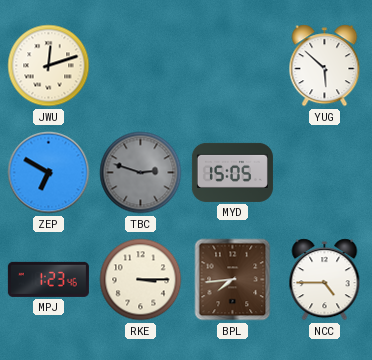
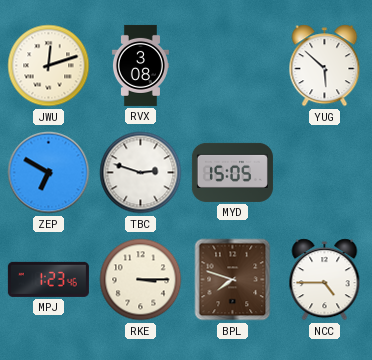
RVX: none -> 3:08 (140, 65)
TBC dial: grey -> white (141, 173)
BPL: 7:44 -> 7:48 (233, 280)
